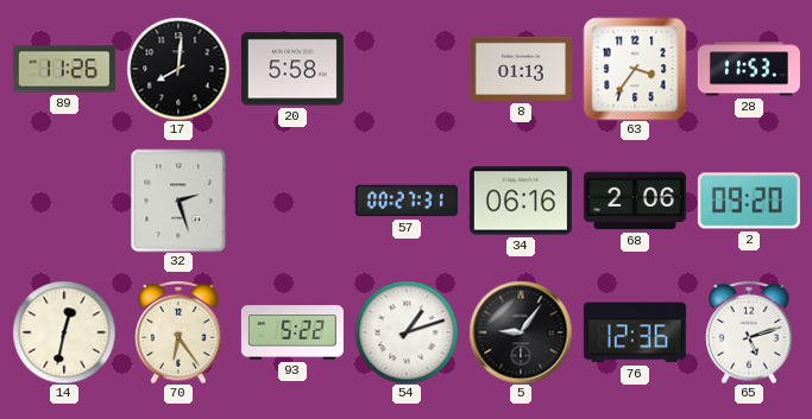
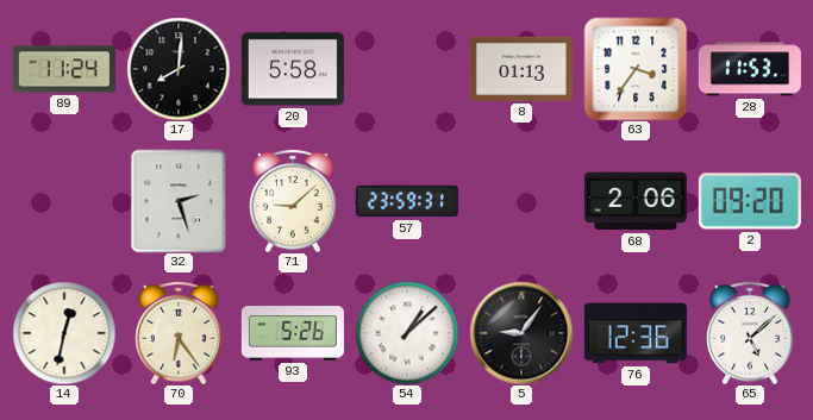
89: 11:26 -> 11:24 (64, 69)
71: none -> 9:08 (293, 201)
57: 00:27 -> 23:59 (407, 201)
34: 06:16 -> none (521, 201)
93: 5:22 -> 5:26 (293, 333)
54: 1:12 -> 1:08 (407, 333)
65: 5:12 -> 5:08 (750, 333)
